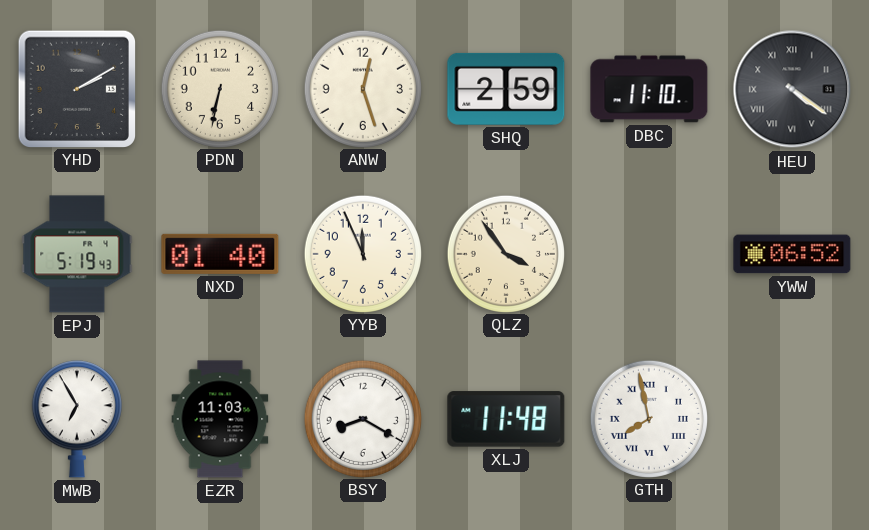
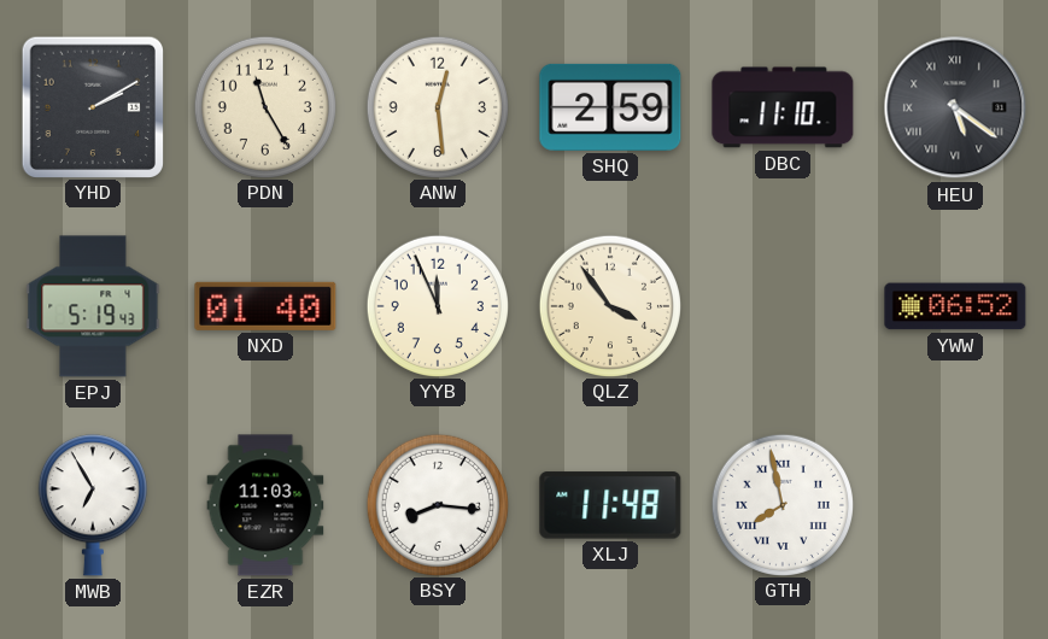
PDN: 6:32 -> 11:25 (264, 106)
ANW: 12:27 -> 12:29 (437, 106)
HEU: 4:21 -> 5:21 (955, 107)
BSY: 8:20 -> 8:16 (437, 504)
